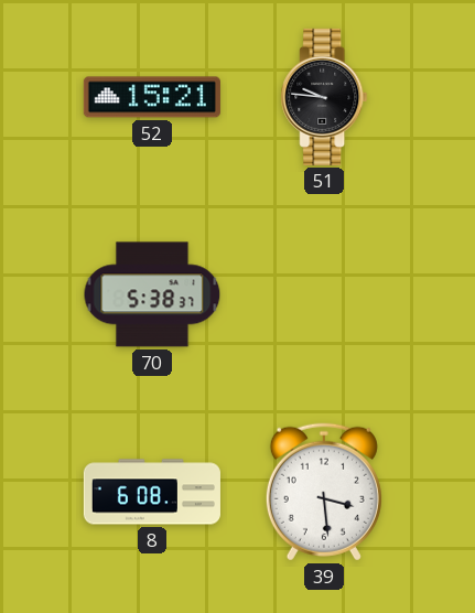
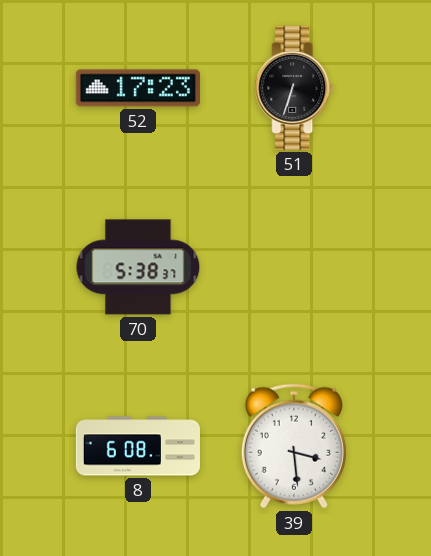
52: 15:21 -> 17:23 (138, 88)
51: 9:46 -> 6:33 (294, 88)
